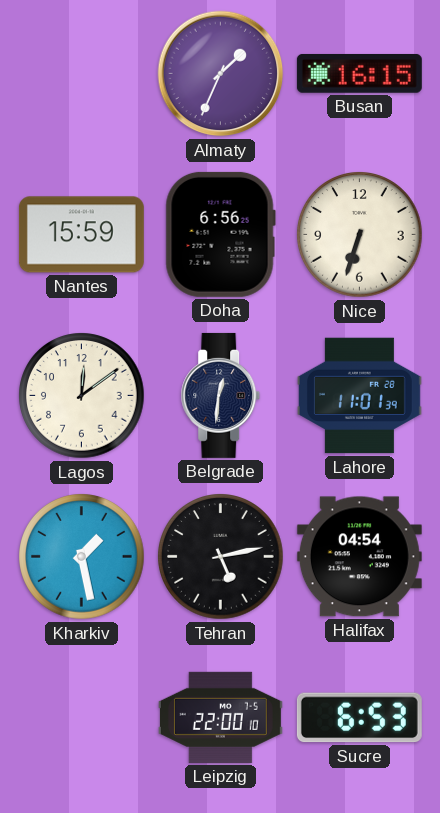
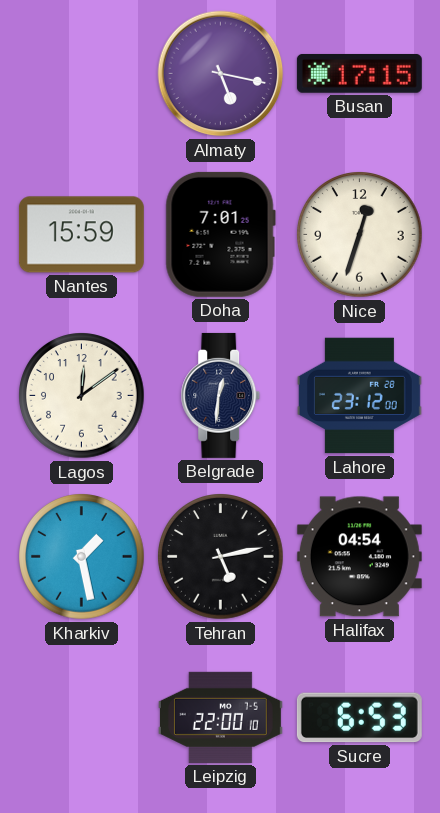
Almaty: 1:34 -> 5:17 (221, 74)
Busan: 16:15 -> 17:15 (359, 73)
Doha: 6:56 -> 7:01 (220, 234)
Nice: 6:33 -> 12:33 (360, 235)
Lahore: 11:01 -> 23:12 (359, 396)
